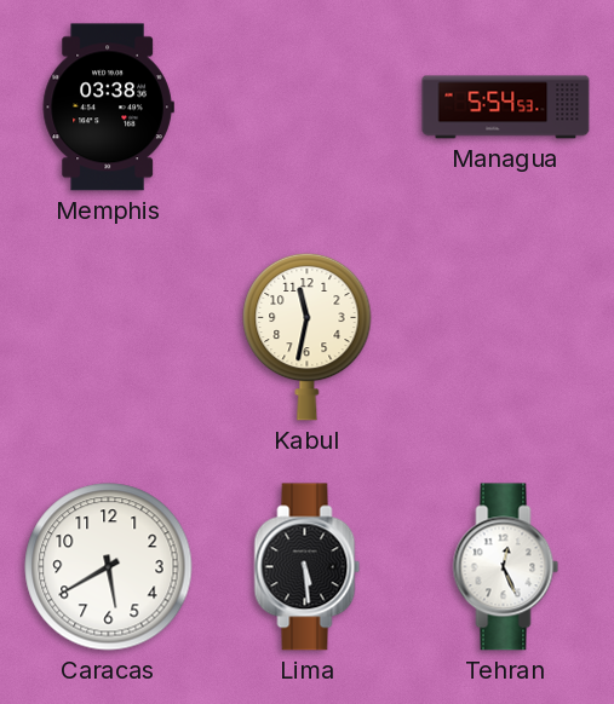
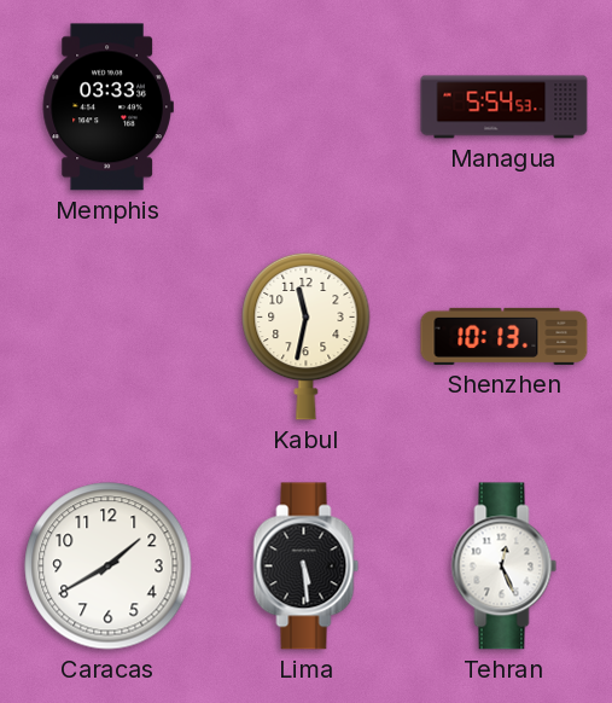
Memphis: 03:38 -> 03:33 (107, 108)
Shenzhen: none -> 10:13 (505, 336)
Caracas: 5:40 -> 1:40 (109, 567)
